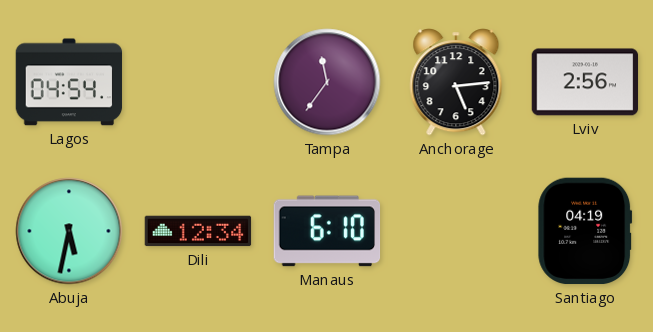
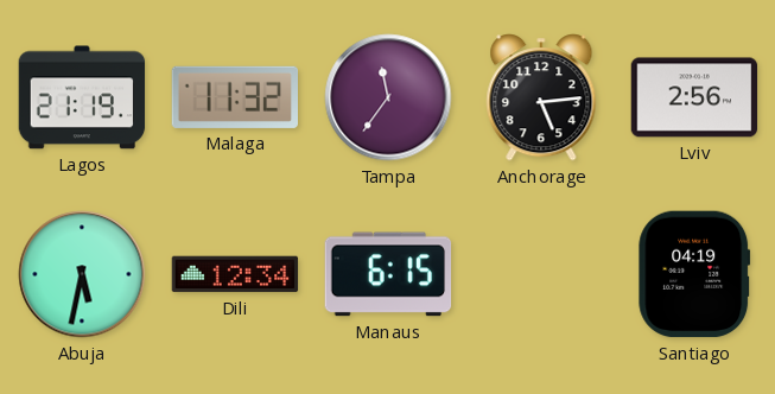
Lagos: 04:54 -> 21:19 (82, 97)
Malaga: none -> 11:32 (235, 97)
Manaus: 6:10 -> 6:15 (388, 274)
